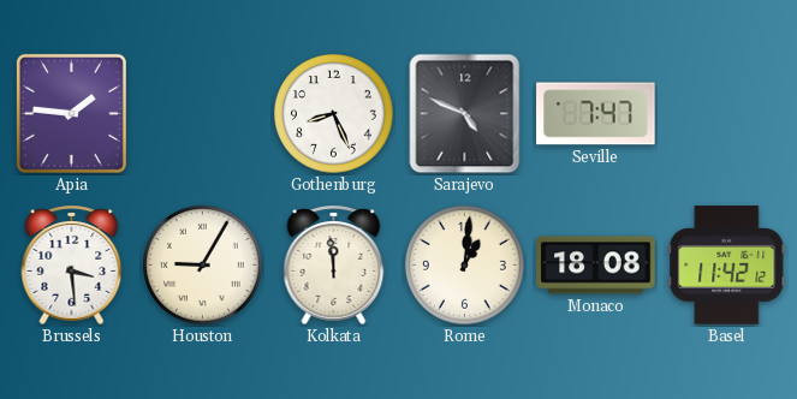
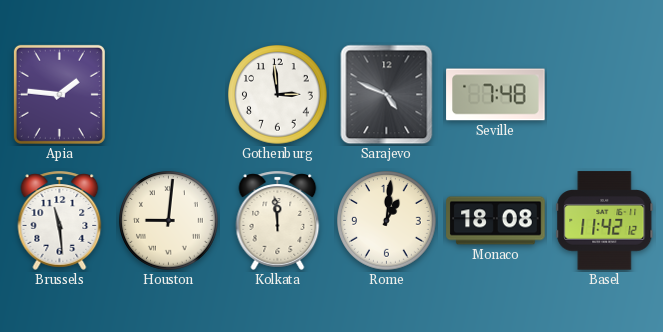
Gothenburg: 8:26 -> 2:59 (278, 95)
Seville: 7:47 -> 7:48 (496, 95)
Brussels: 3:29 -> 11:29 (60, 220)
Houston: 9:05 -> 9:01 (169, 221)
